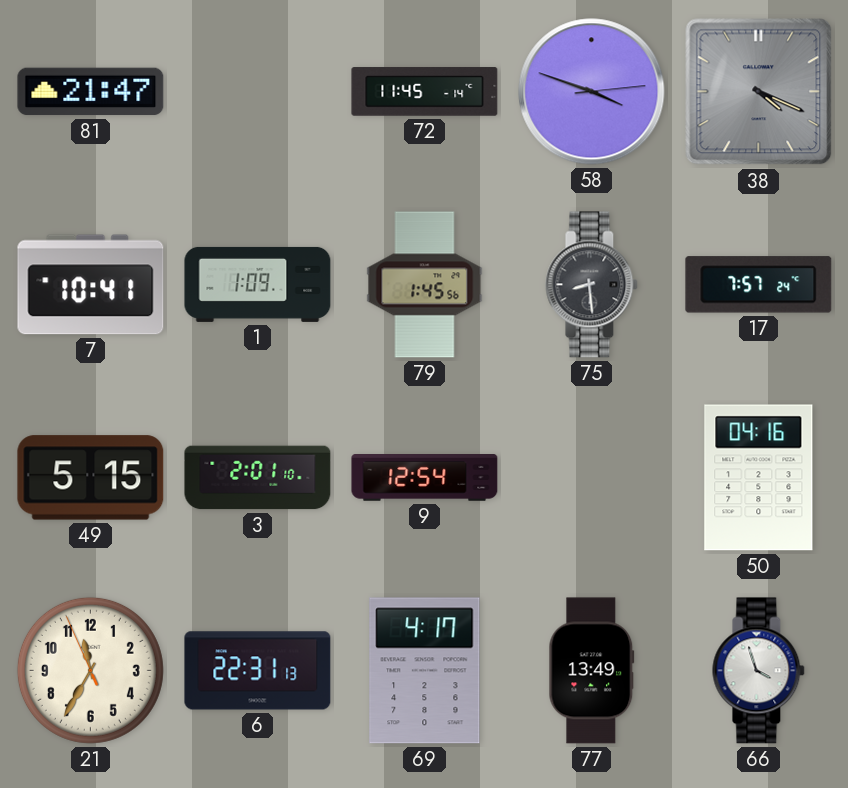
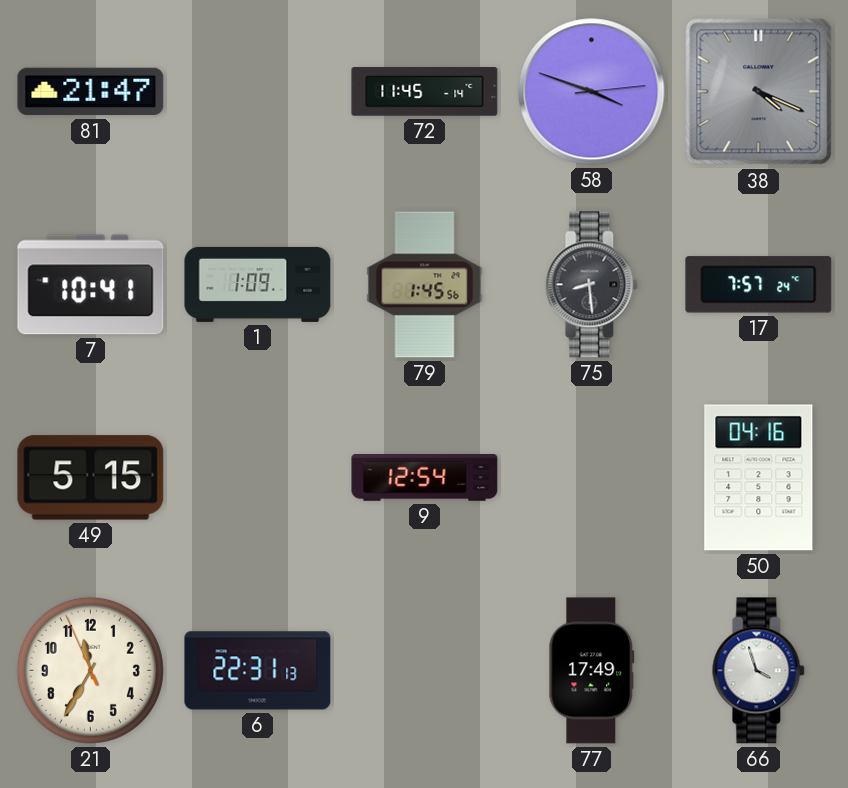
3: 2:01 -> none (258, 478)
69: 4:17 -> none (425, 671)
77: 13:49 -> 17:49 (592, 671)
